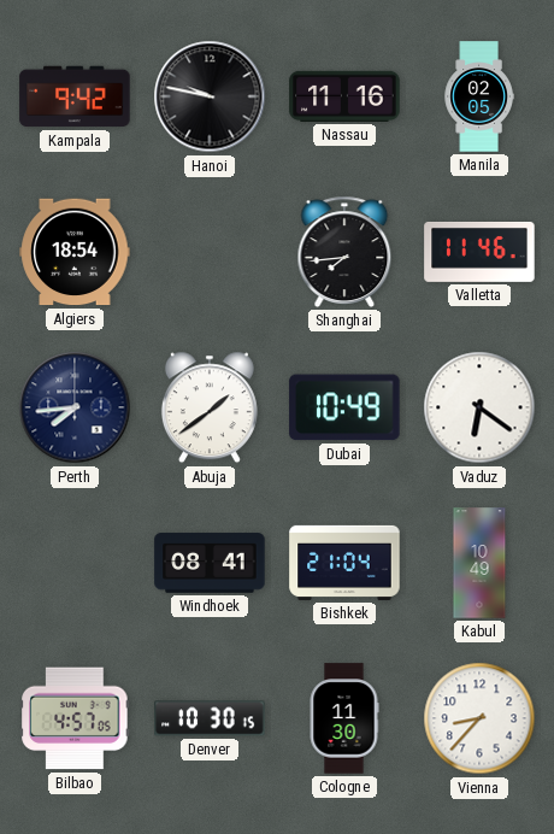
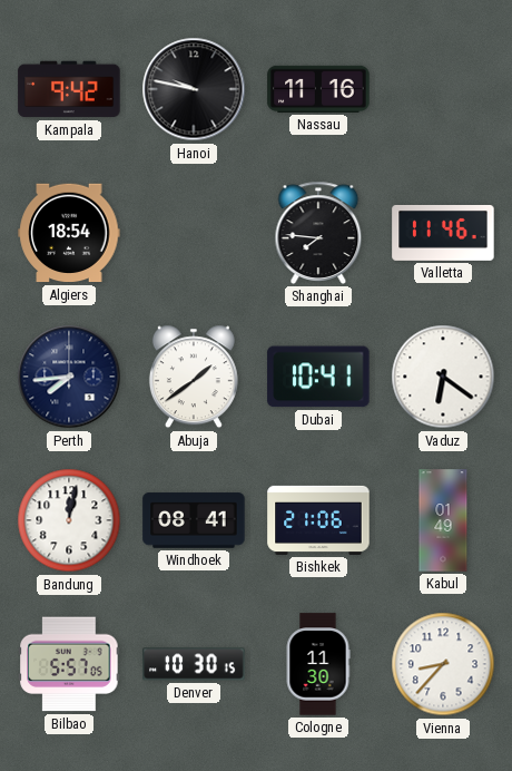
Manila: 02:05 -> none (479, 96)
Shanghai: 7:44 -> 7:46 (318, 233)
Dubai: 10:49 -> 10:41 (318, 377)
Bandung: none -> 12:02 (69, 520)
Bishkek: 21:04 -> 21:06 (318, 520)
Kabul: 10:49 -> 01:49 (443, 520)
Bilbao: 4:57 -> 5:57 (69, 664)
